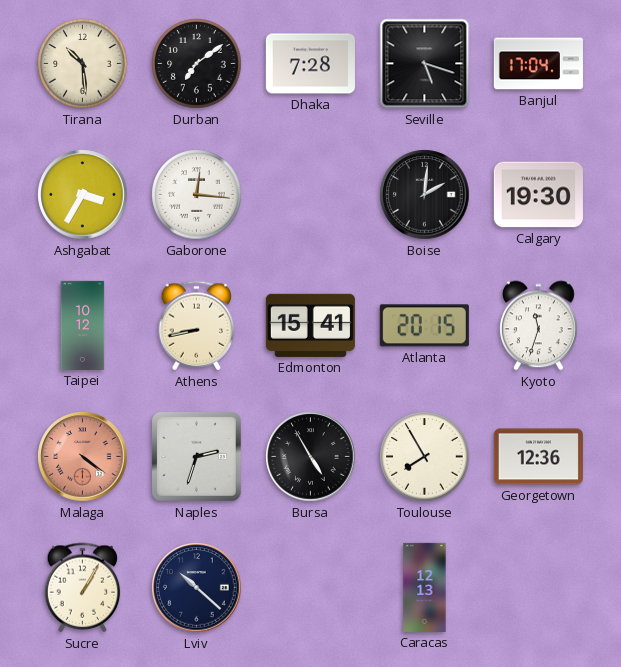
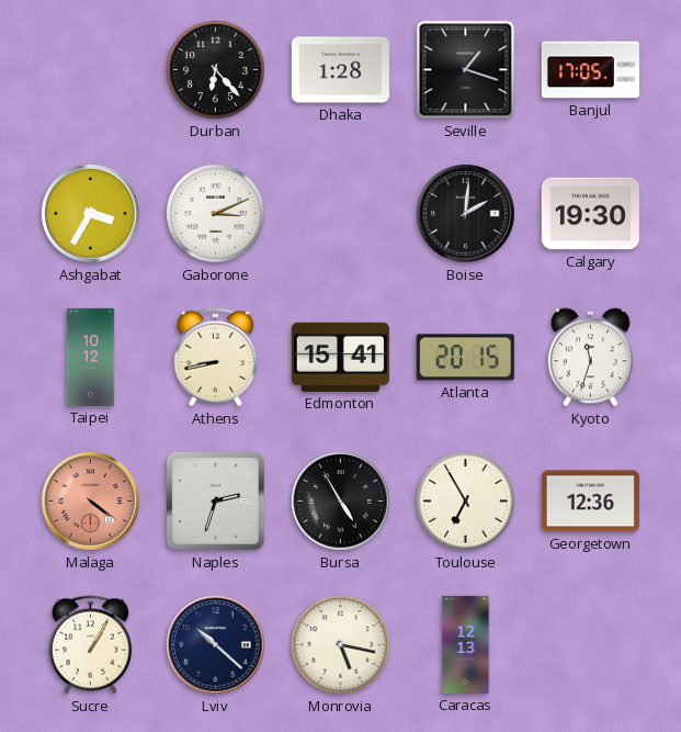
Tirana: 10:29 -> none (83, 64)
Durban: 7:09 -> 6:23 (216, 70)
Dhaka: 7:28 -> 1:28 (340, 70)
Seville: 5:18 -> 1:18 (466, 70)
Banjul: 17:04 -> 17:05 (590, 70)
Gaborone: 12:16 -> 3:11 (216, 214)
Toulouse: 7:55 -> 6:55 (466, 502)
Monrovia: none -> 5:17 (341, 645)
